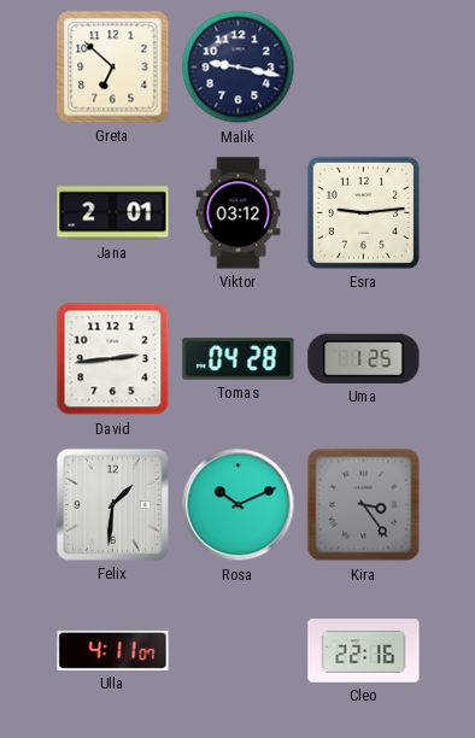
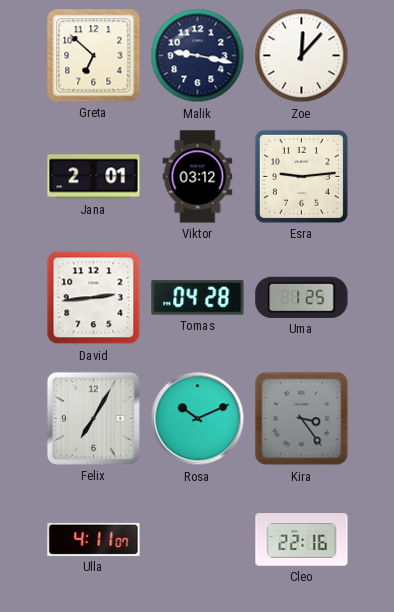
Zoe: none -> 12:07 (302, 56)
Felix: 1:31 -> 7:05 (93, 418)
